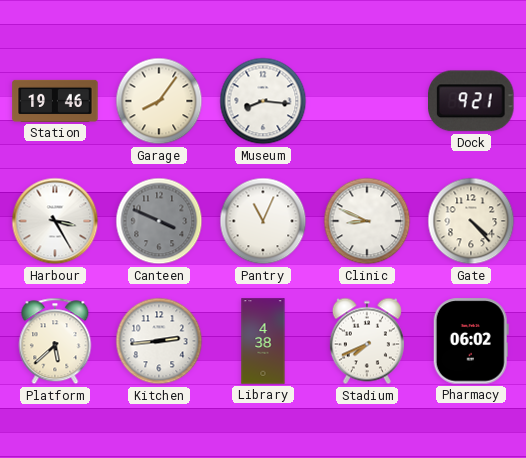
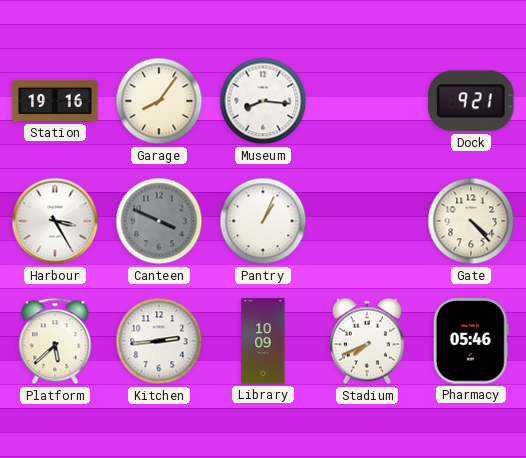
Station: 19:46 -> 19:16 (55, 101)
Pantry: 11:04 -> 1:04 (263, 221)
Clinic: 8:49 -> none (367, 221)
Library: 4:38 -> 10:09 (263, 341)
Pharmacy: 06:02 -> 05:46 (471, 341)
